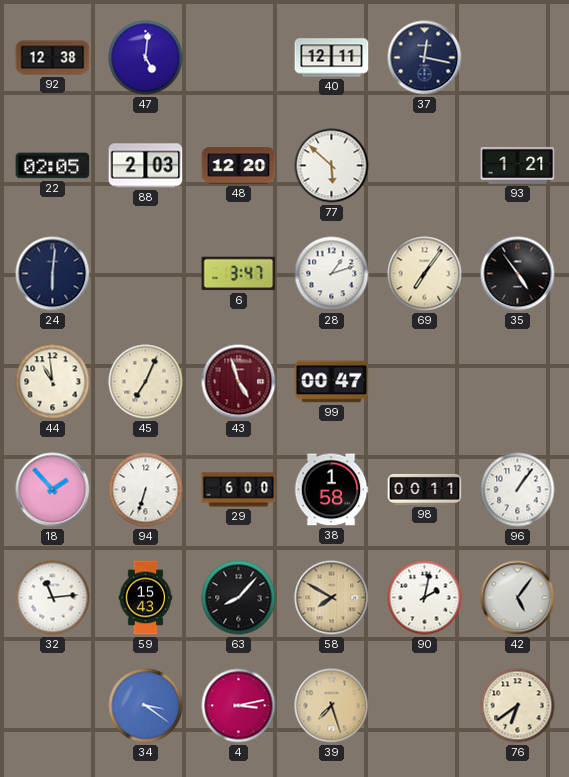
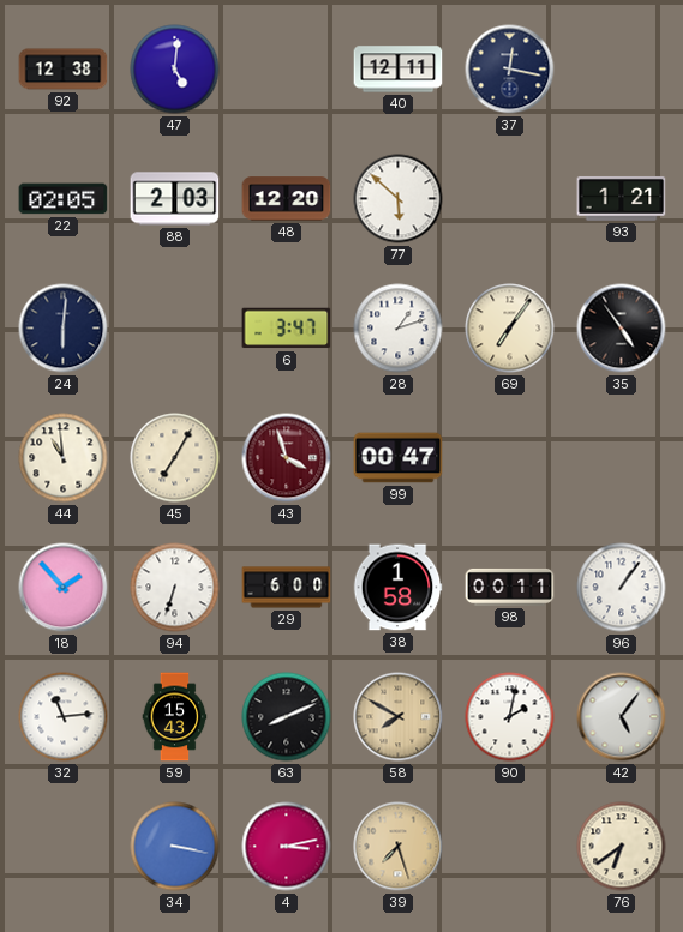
45: 7:04 -> 7:05 (175, 458)
43: 4:57 -> 3:57 (287, 458)
63: 8:07 -> 8:11 (287, 717)
34: 3:21 -> 3:17 (175, 847)
